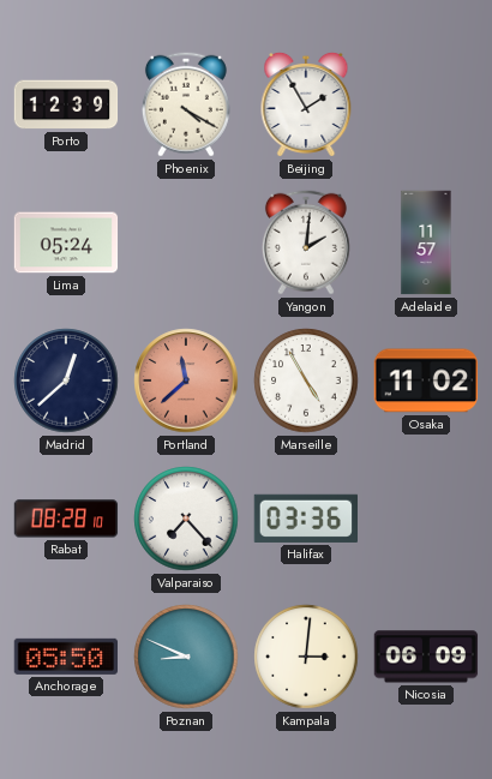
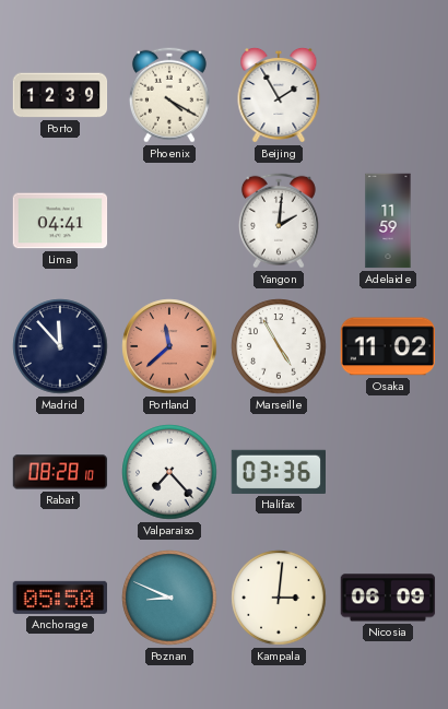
Lima: 05:24 -> 04:41 (60, 221)
Adelaide: 11:57 -> 11:59 (388, 221)
Madrid: 12:38 -> 11:53 (60, 346)
